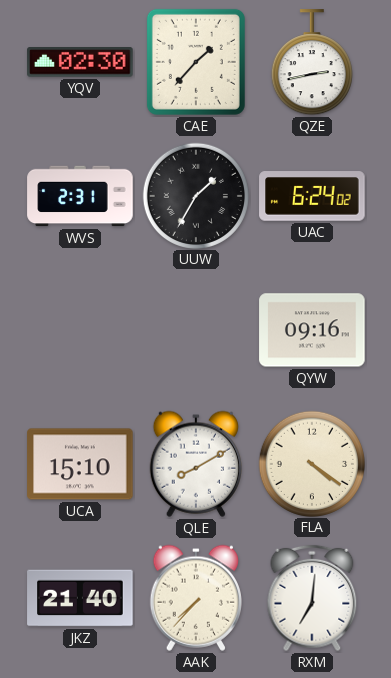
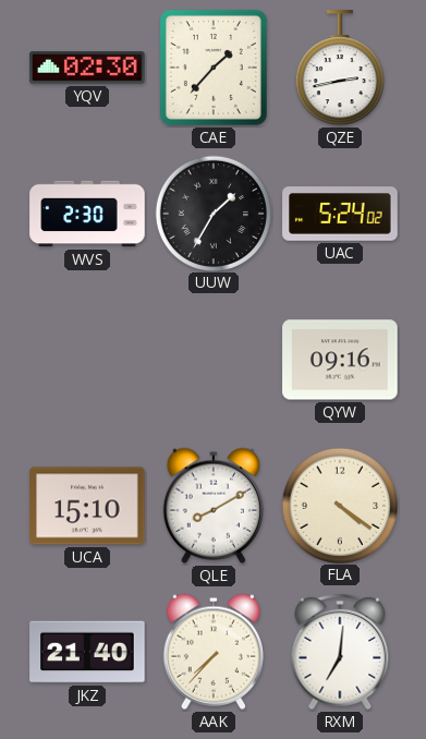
WVS: 2:31 -> 2:30 (87, 214)
UAC: 6:24 -> 5:24 (340, 214)
